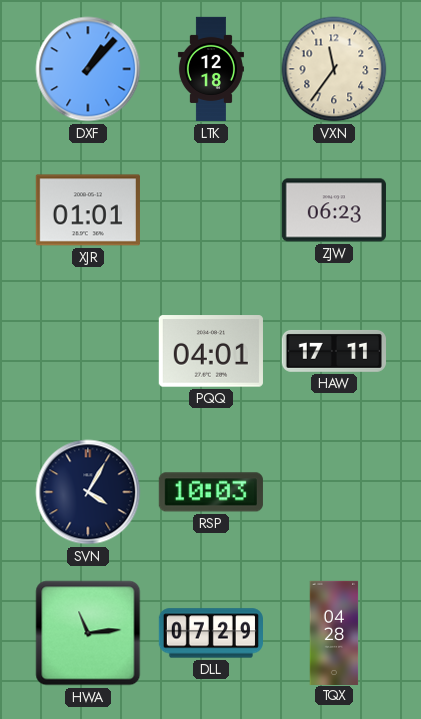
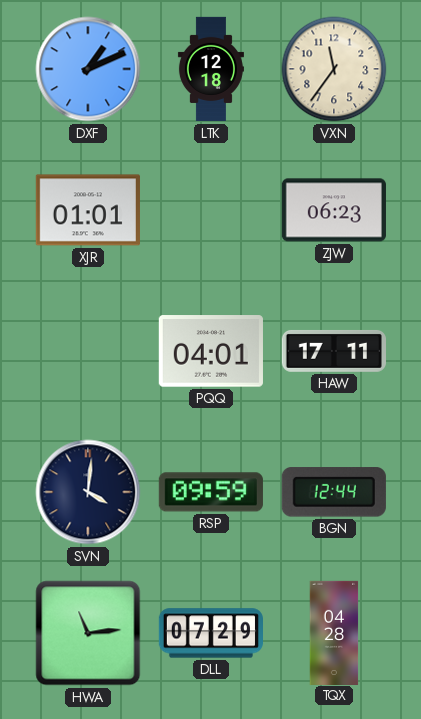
DXF: 1:07 -> 1:11 (88, 69)
SVN: 4:05 -> 4:01 (88, 492)
RSP: 10:03 -> 09:59 (211, 492)
BGN: none -> 12:44 (334, 492)
